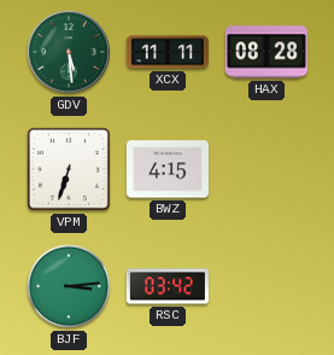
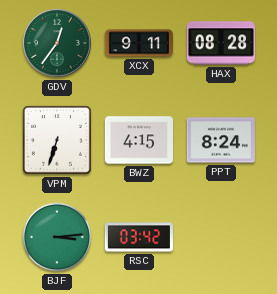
GDV: 5:29 -> 12:36 (57, 43)
XCX: 11:11 -> 9:11 (139, 43)
PPT: none -> 8:24 (221, 140)
